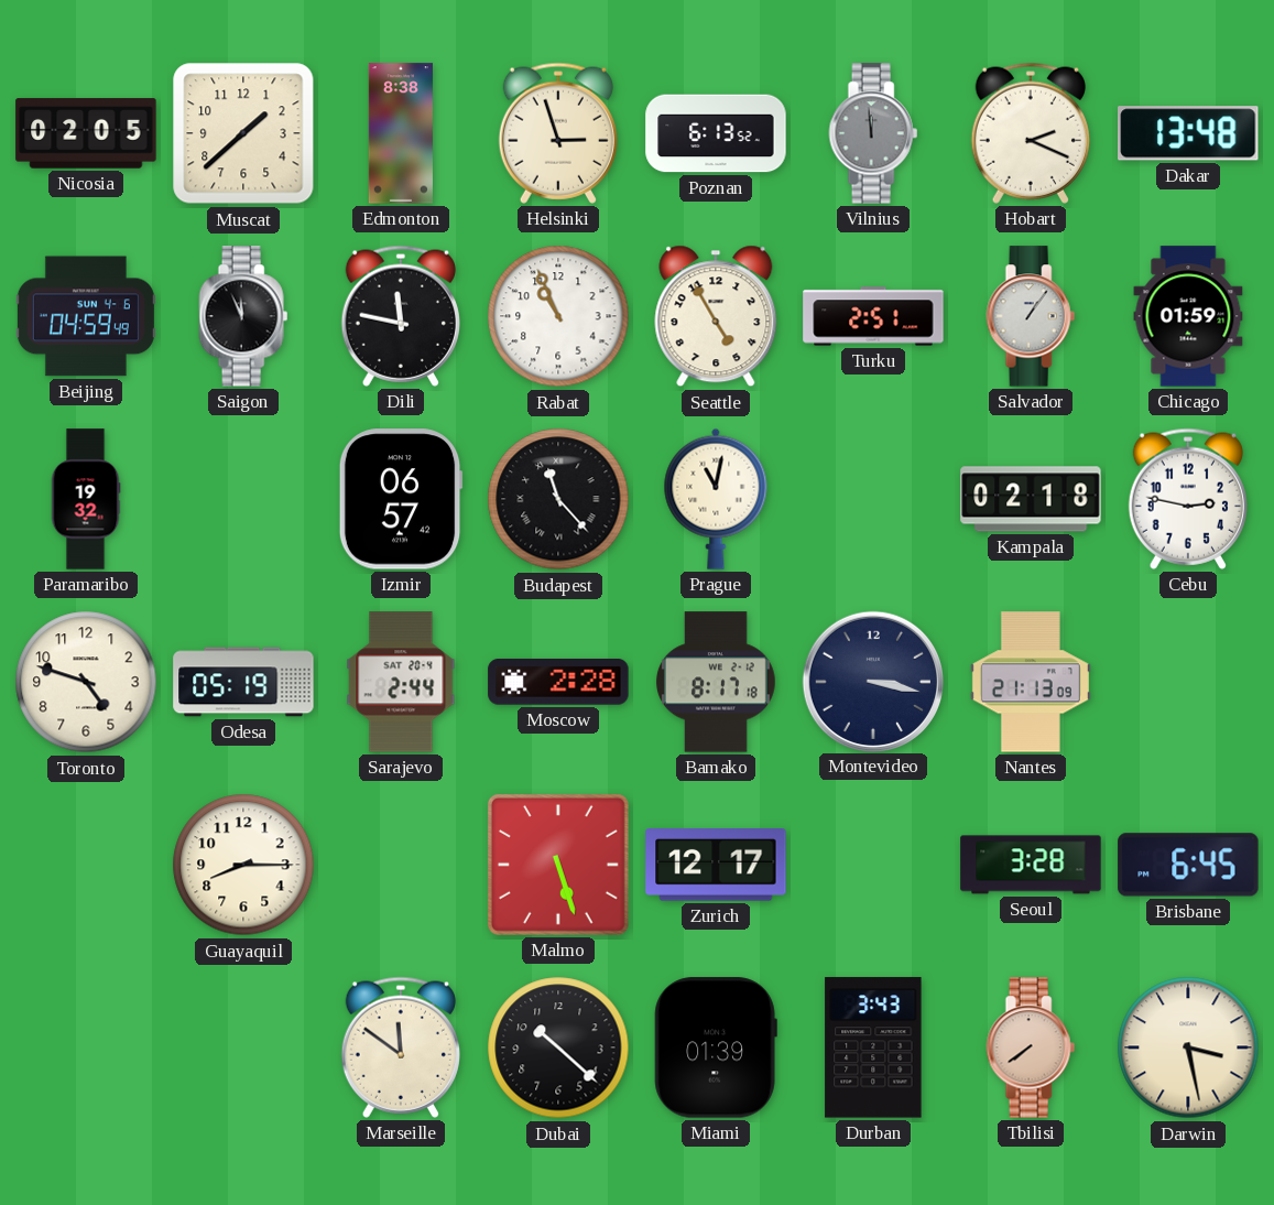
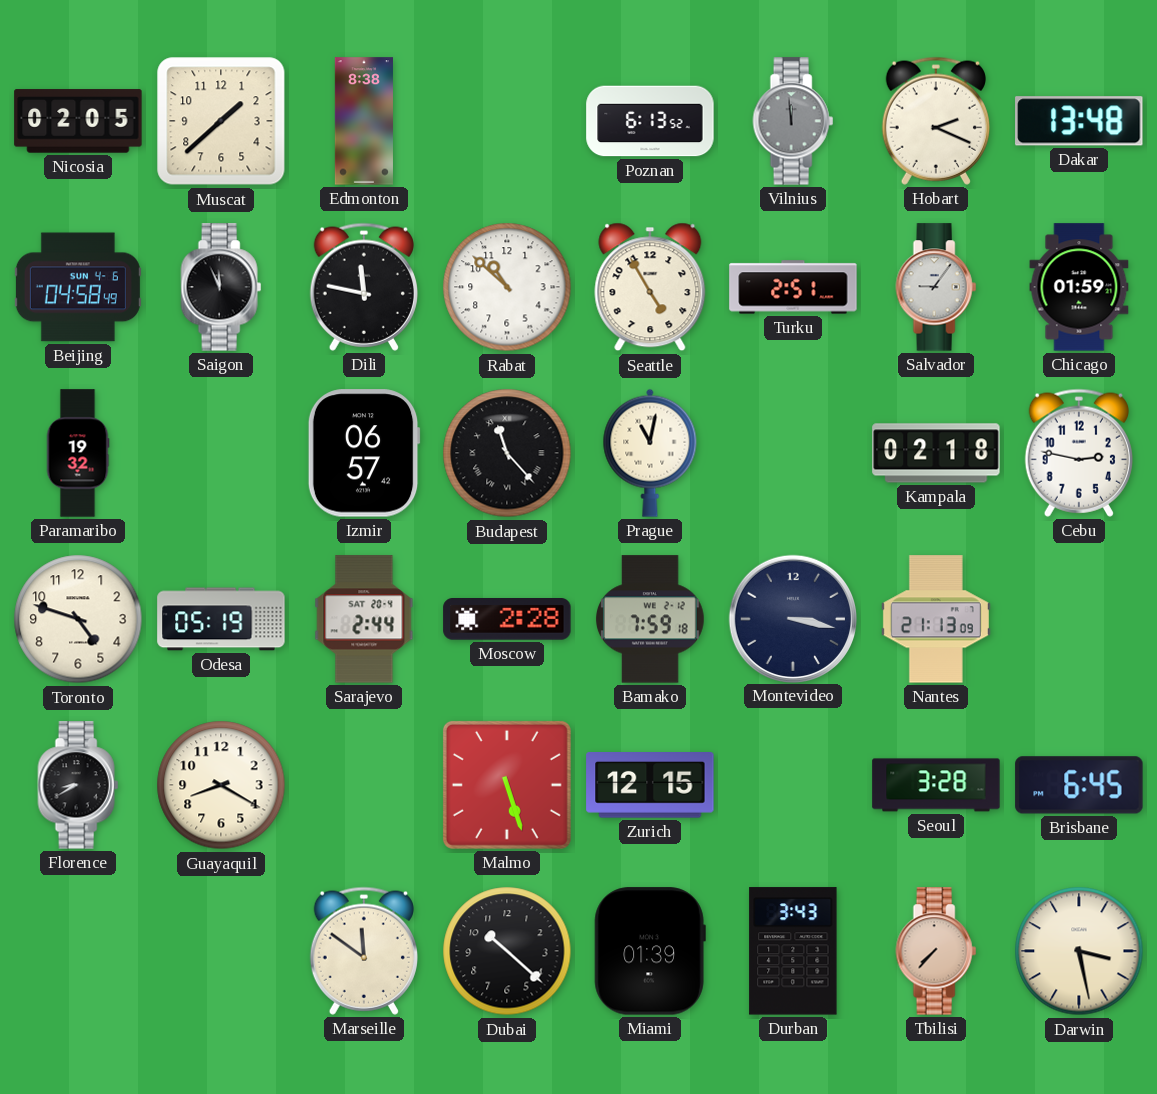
Helsinki: 2:57 -> none (558, 133)
Beijing: 04:59 -> 04:58 (78, 287)
Rabat: 10:56 -> 10:52 (507, 287)
Salvador: 1:06 -> 9:06 (936, 287)
Bamako: 8:17 -> 7:59 (651, 619)
Florence: none -> 8:40 (78, 785)
Guayaquil: 8:15 -> 8:20 (221, 785)
Zurich: 12:17 -> 12:15 (650, 785)
Tbilisi: 7:39 -> 7:37 (936, 951)
